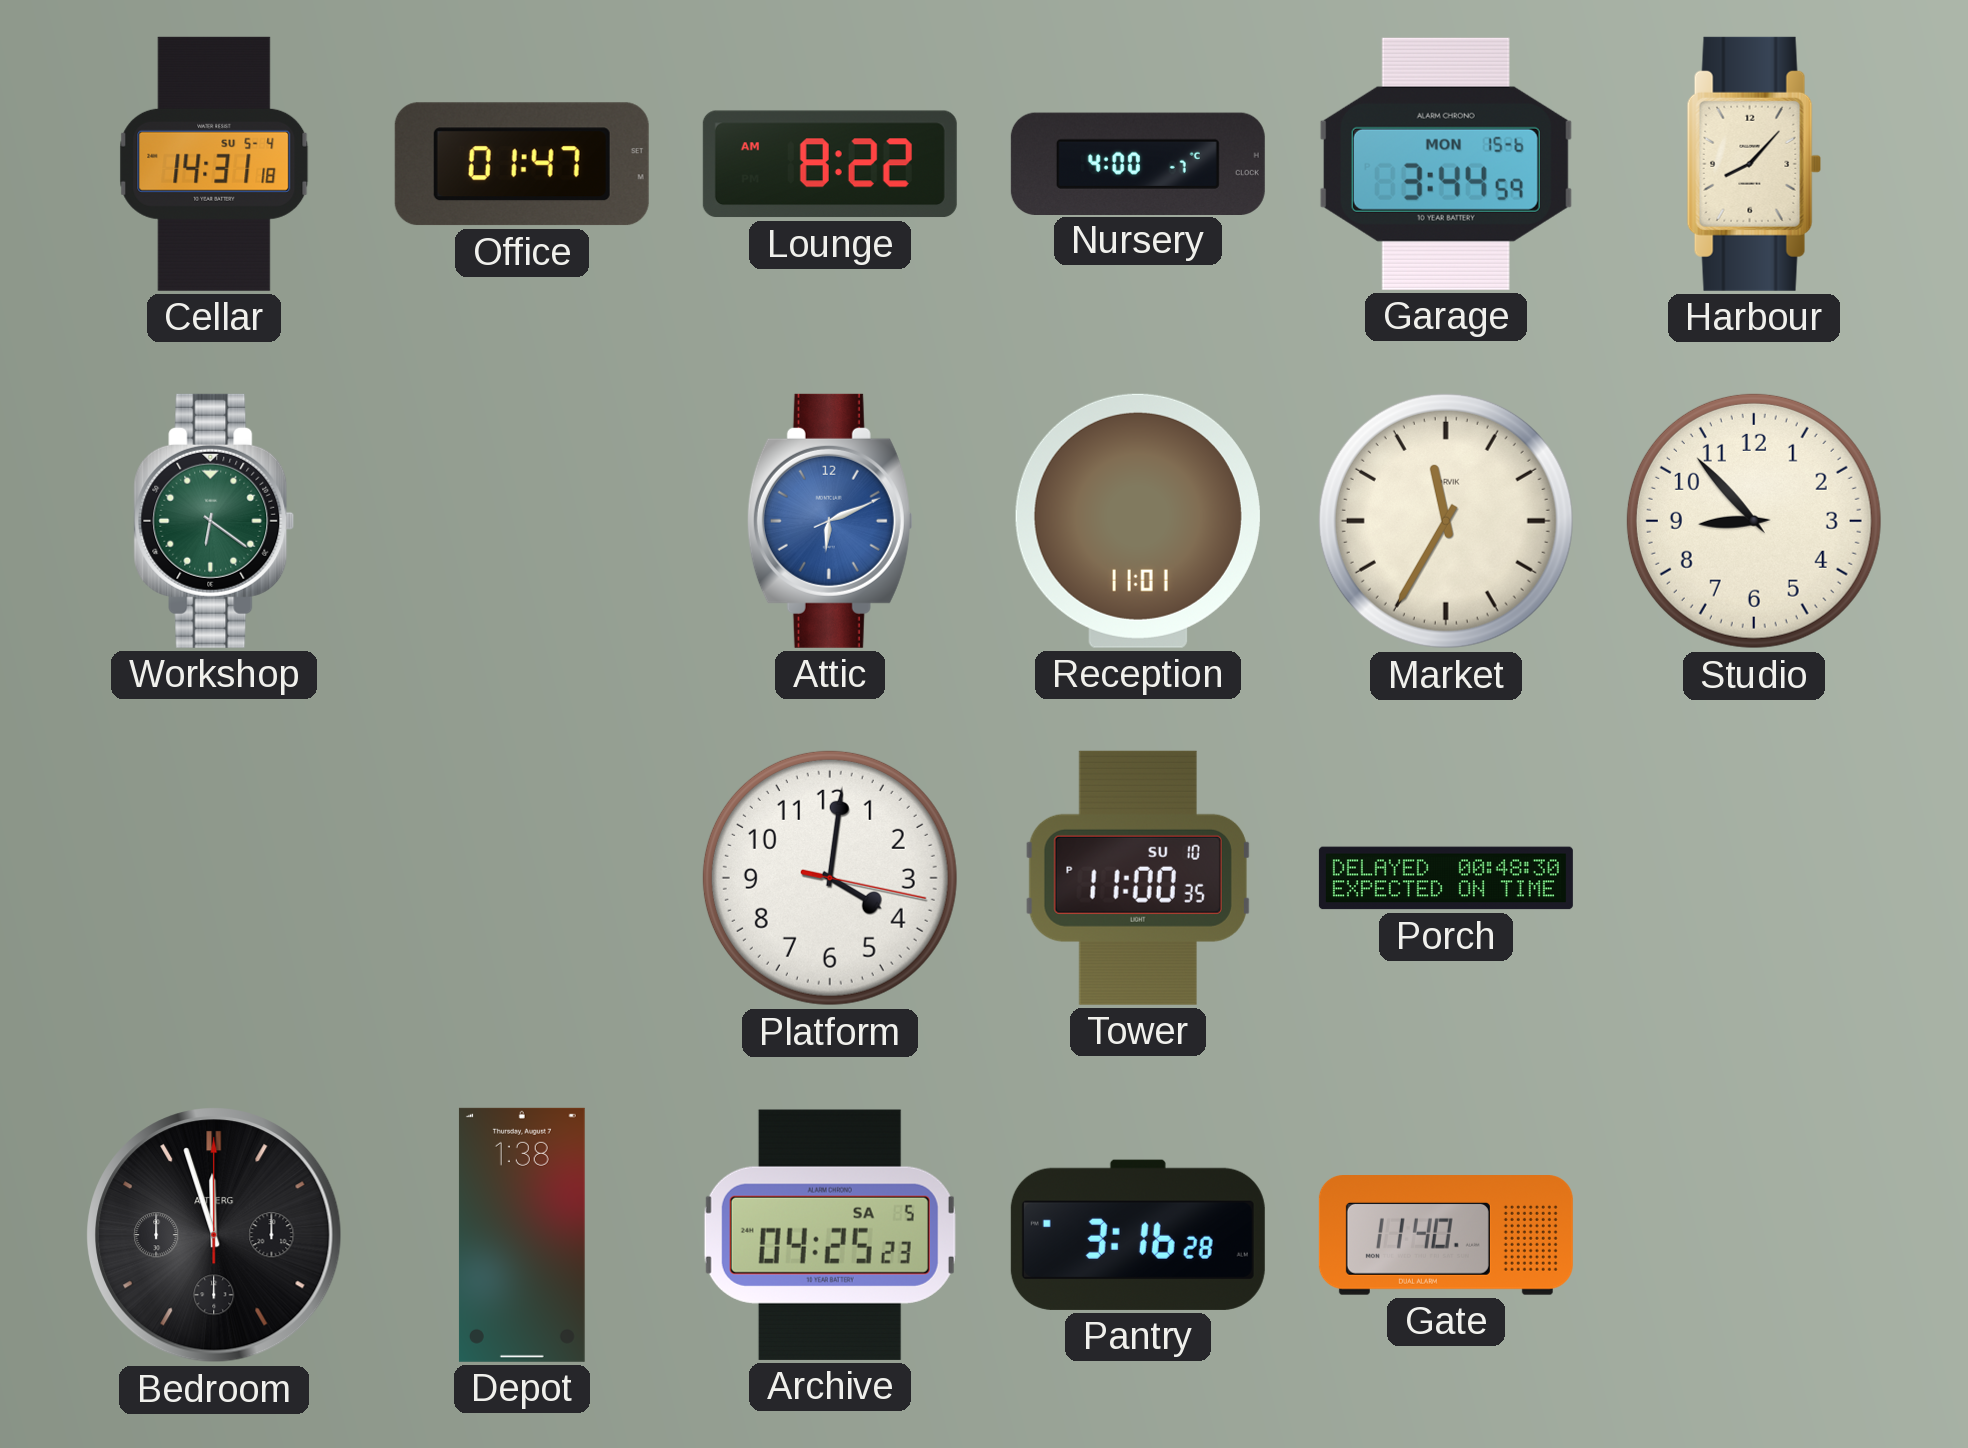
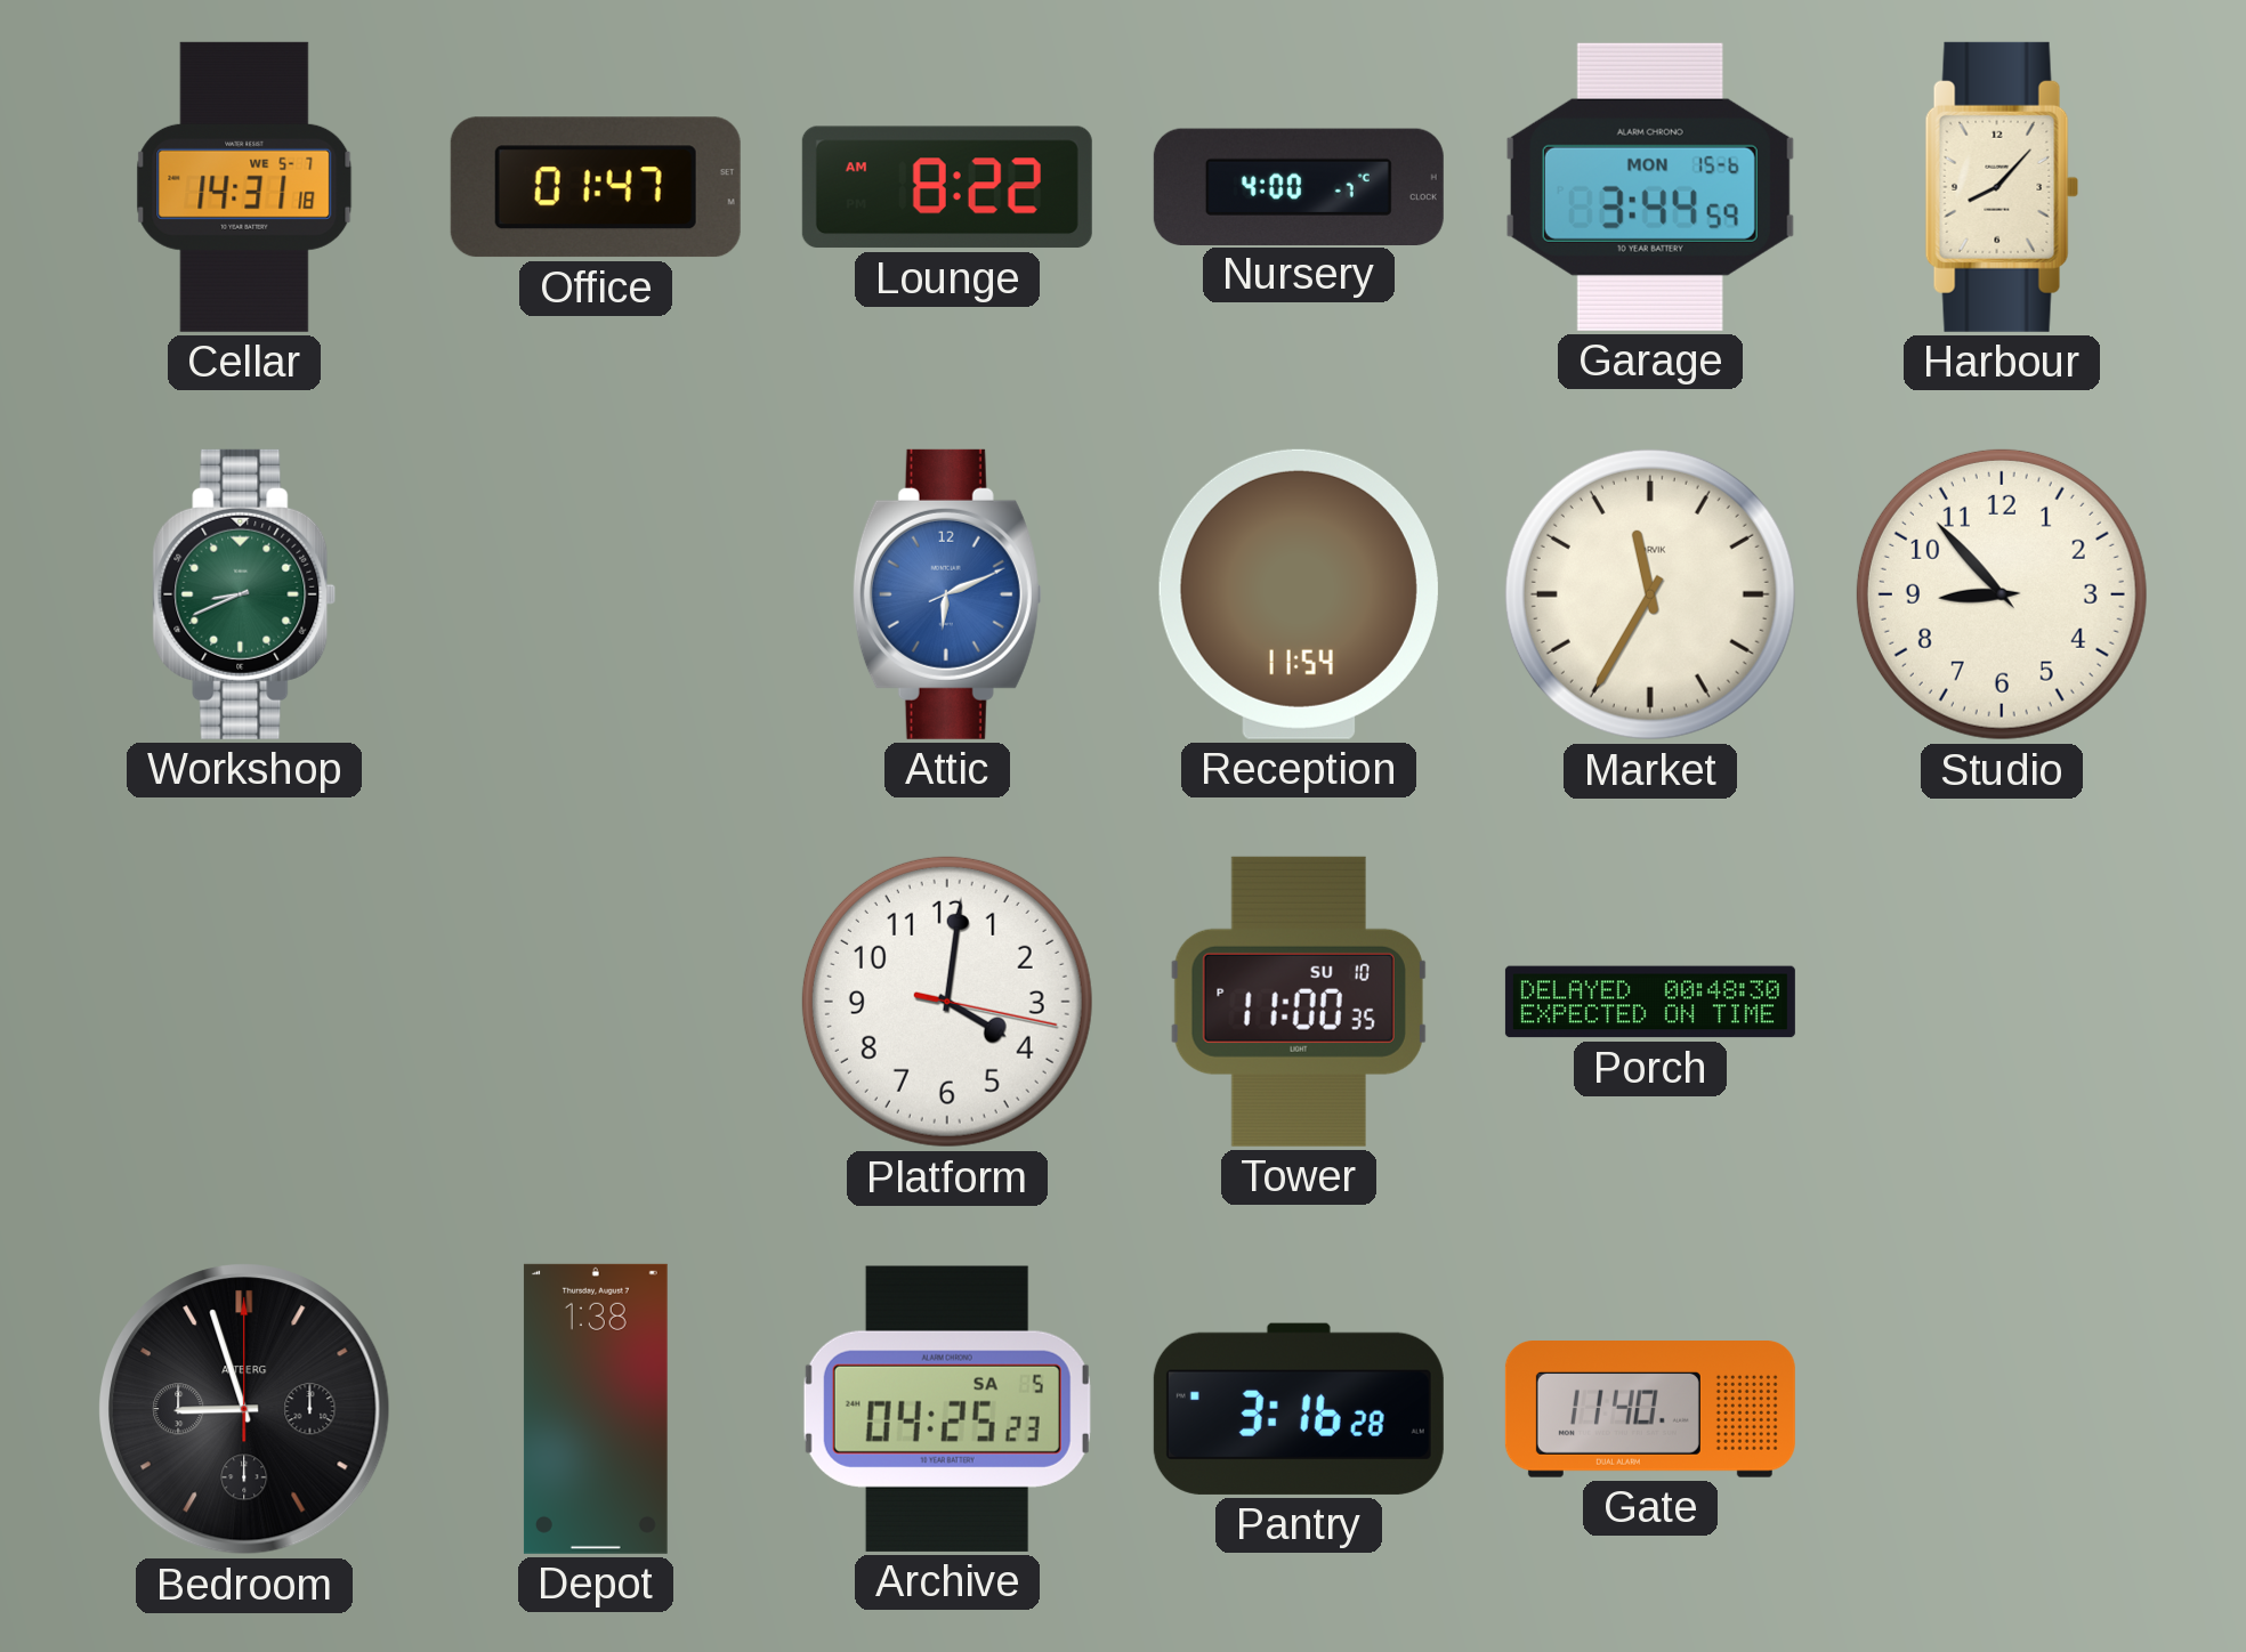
Cellar date: SU 5-4 -> WE 5-7 (244, 187)
Workshop: 6:21 -> 8:41 (244, 594)
Reception: 11:01 -> 11:54 (1299, 594)
Bedroom: 11:57 -> 8:57 (245, 1410)
